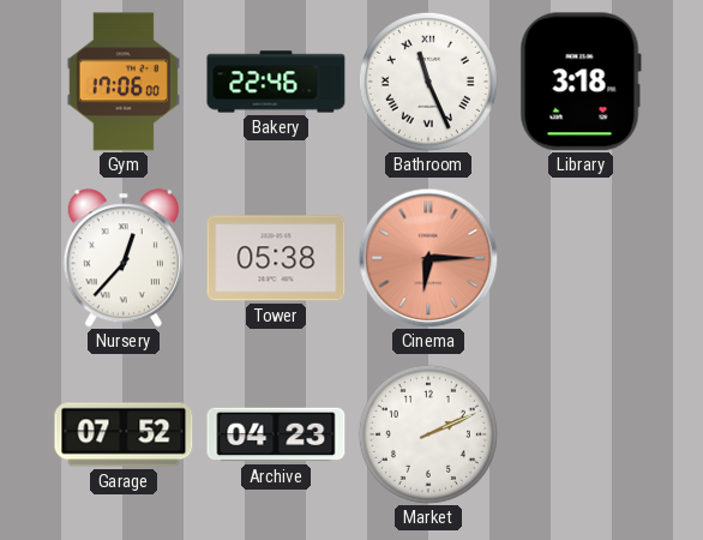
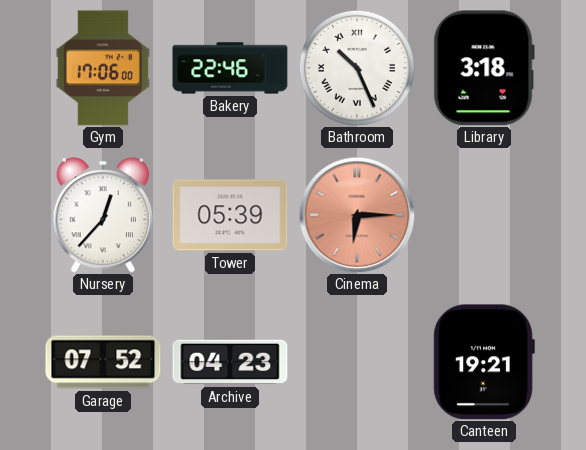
Bathroom: 11:26 -> 10:26 (357, 68)
Tower: 05:38 -> 05:39 (230, 215)
Market: 2:11 -> none (428, 434)
Canteen: none -> 19:21 (484, 362)
